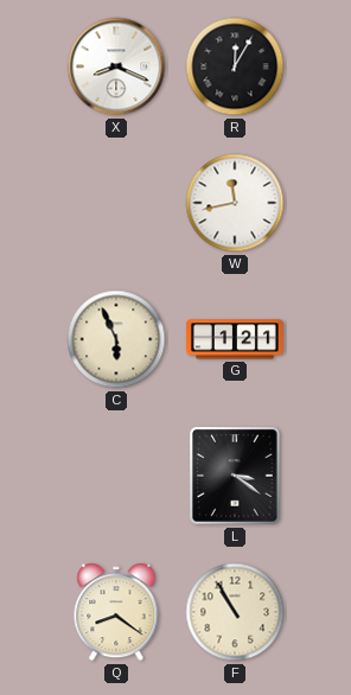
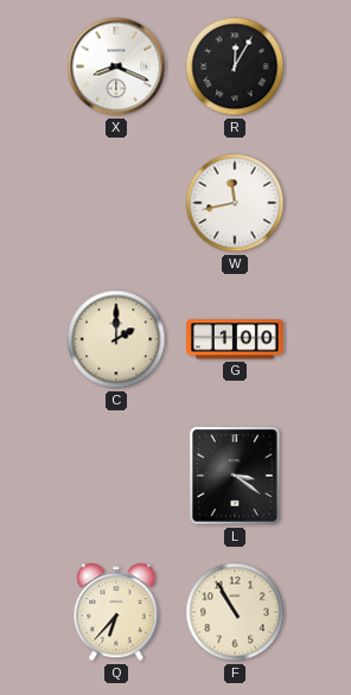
C: 5:56 -> 2:00 (116, 339)
G: 1:21 -> 1:00 (236, 339)
Q: 8:21 -> 6:37 (116, 612)
